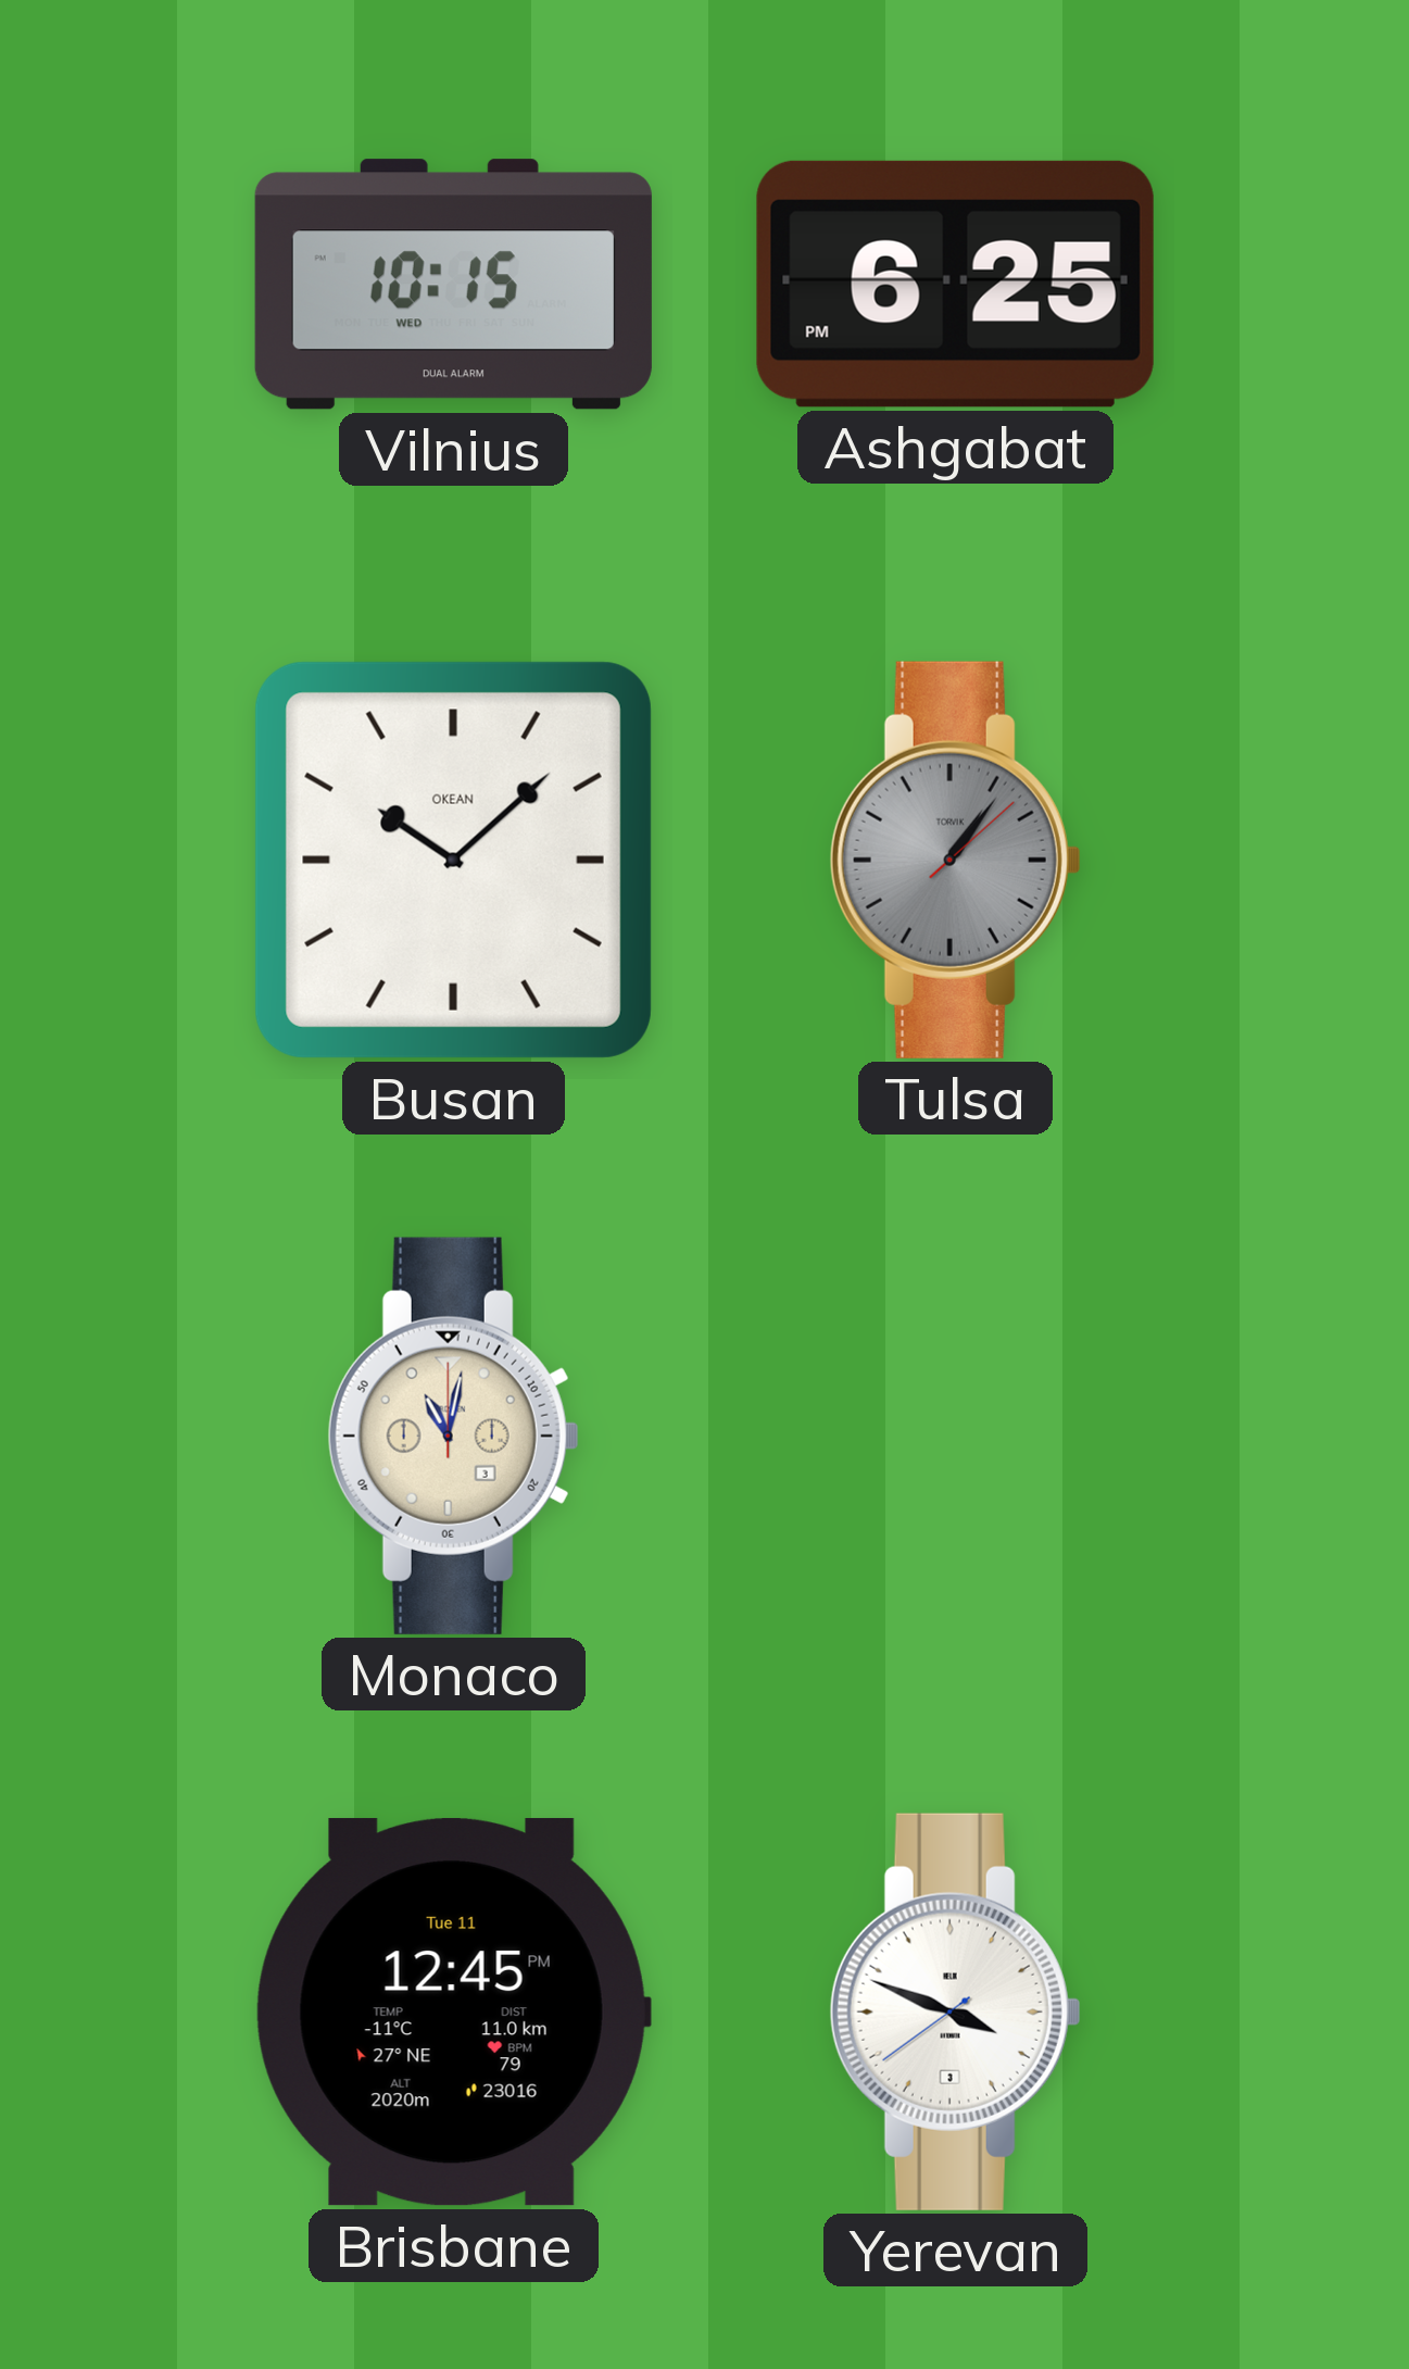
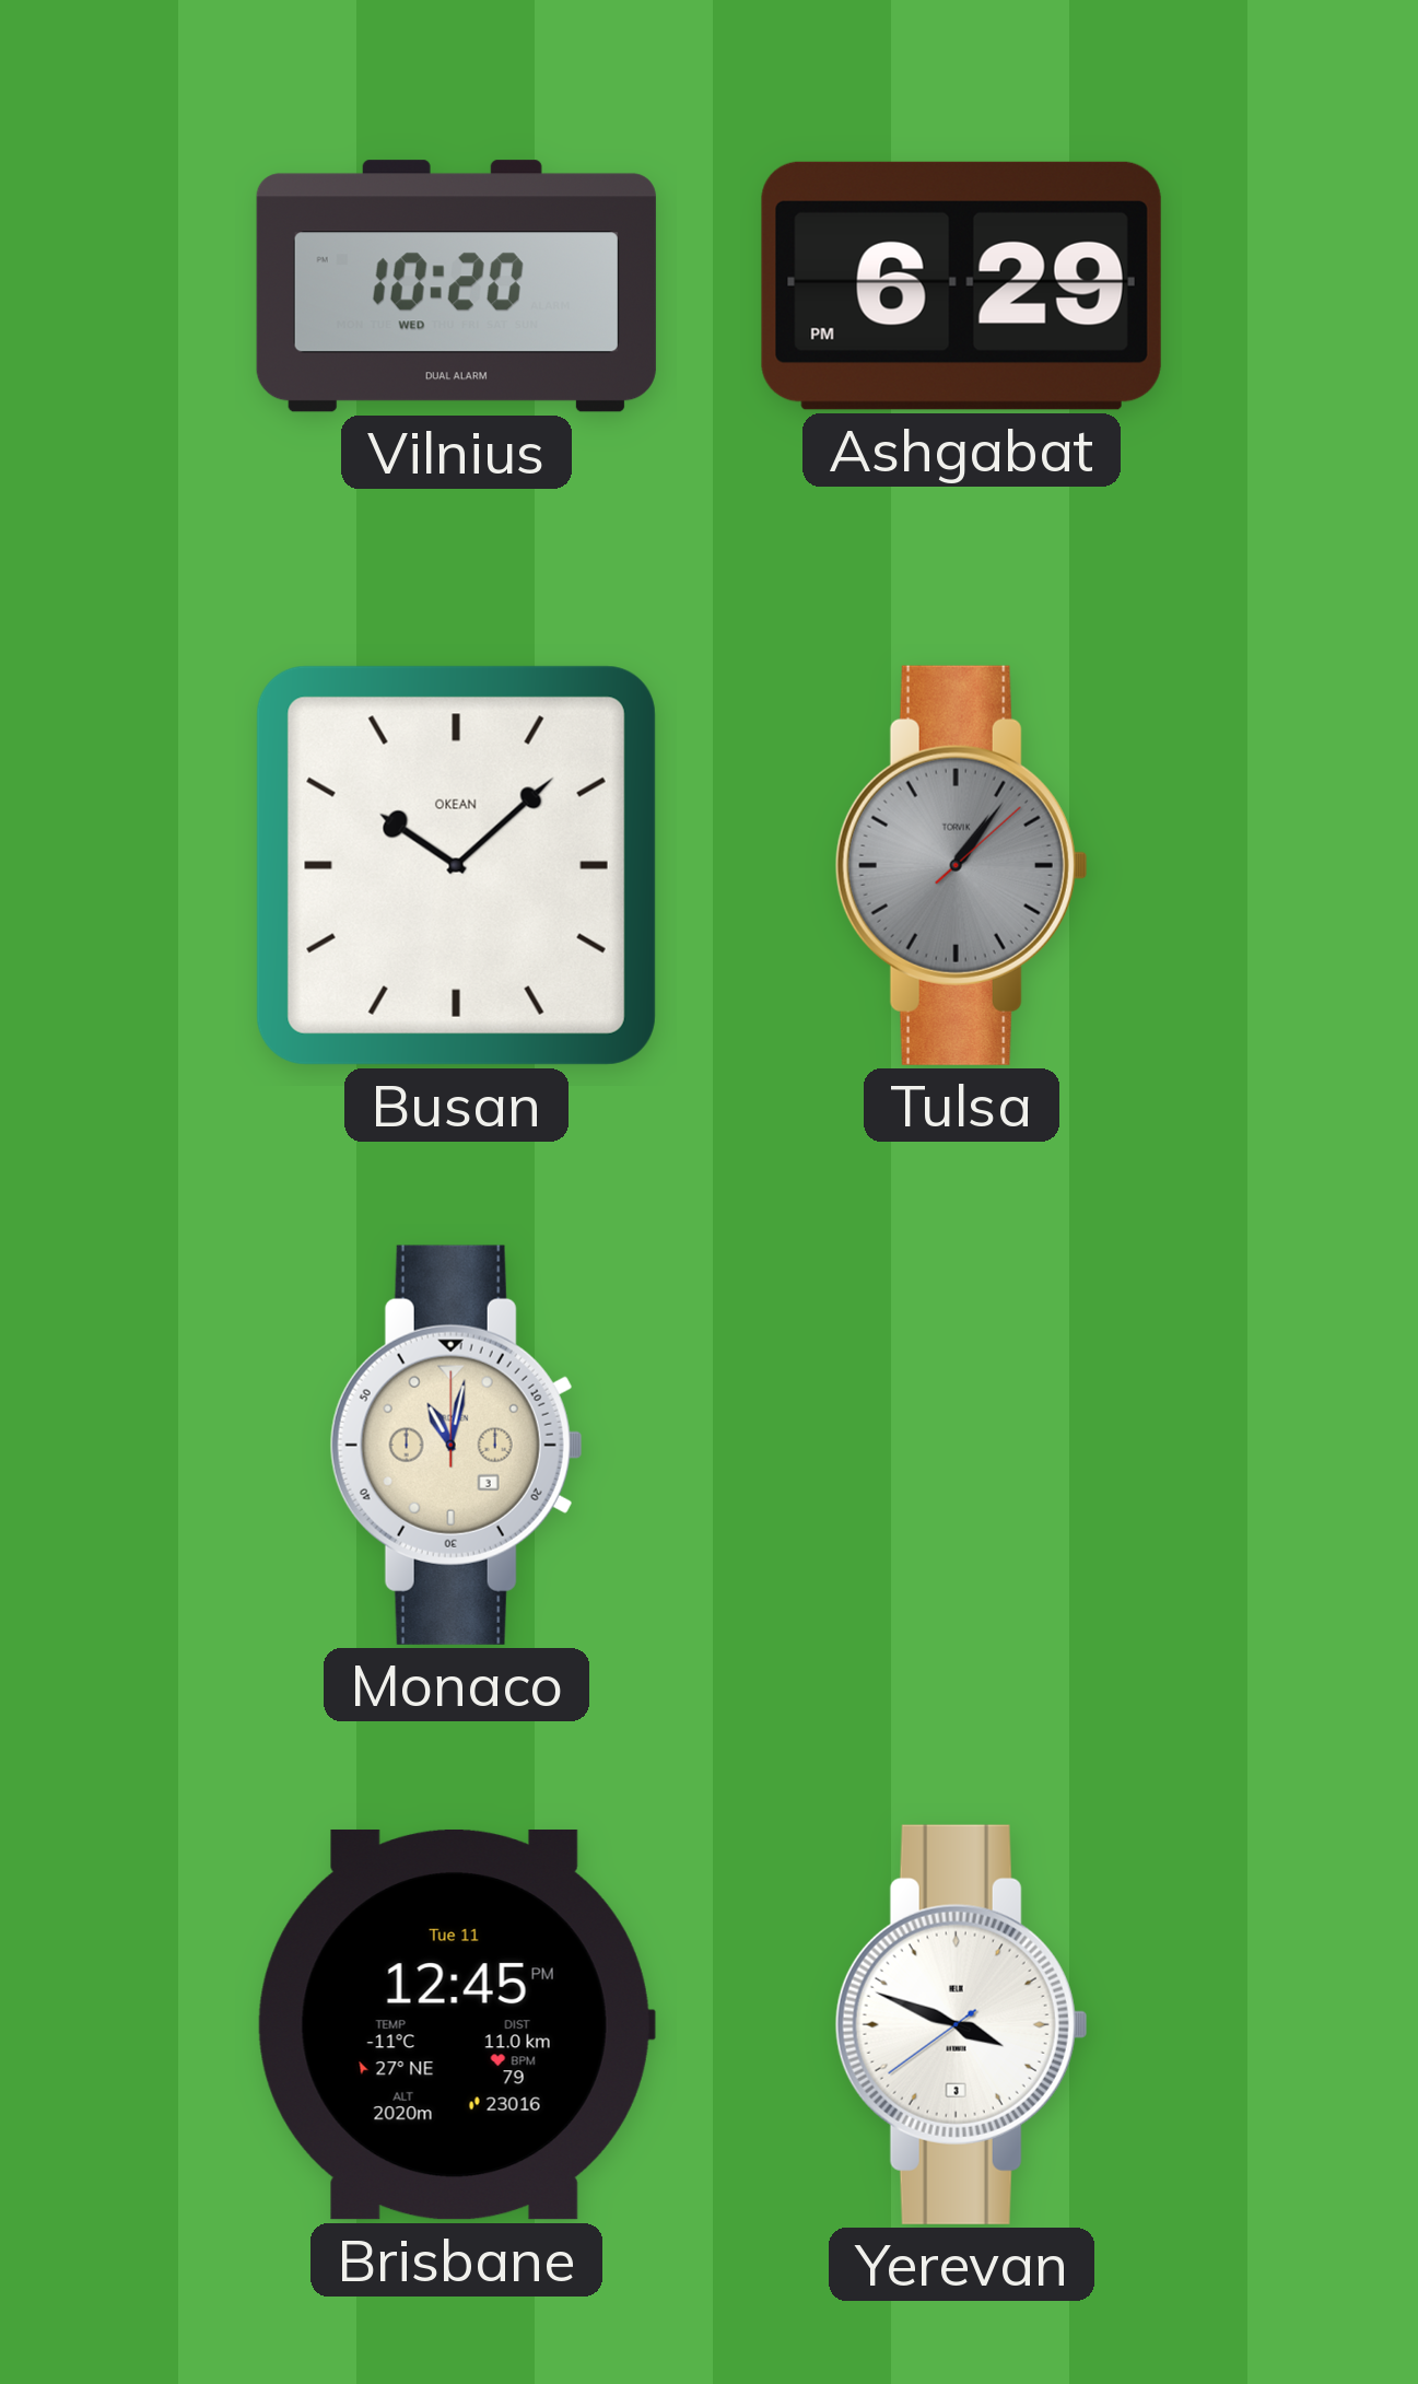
Vilnius: 10:15 -> 10:20 (456, 287)
Ashgabat: 6:25 -> 6:29 (961, 285)
